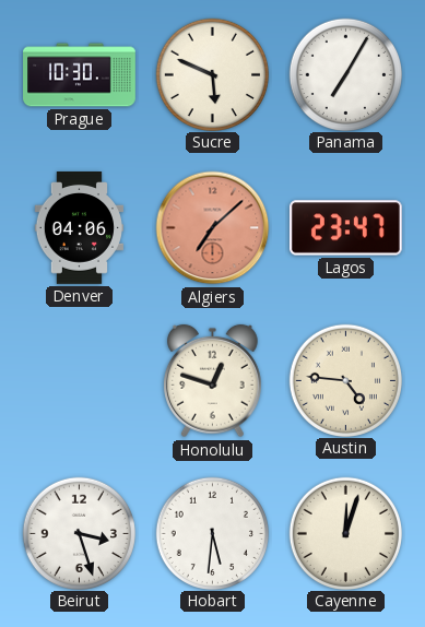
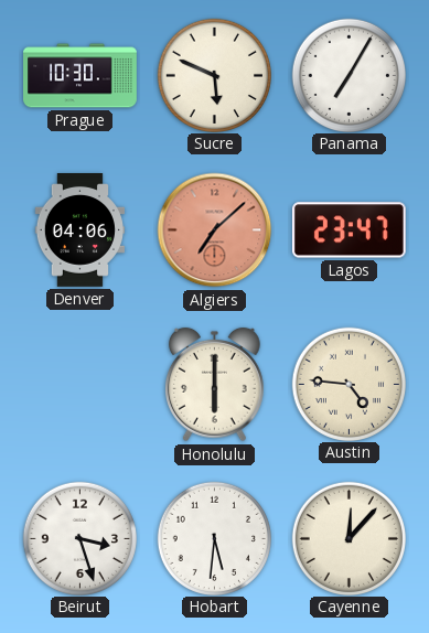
Honolulu: 12:48 -> 6:00 (215, 385)
Cayenne: 12:03 -> 12:07 (348, 538)
